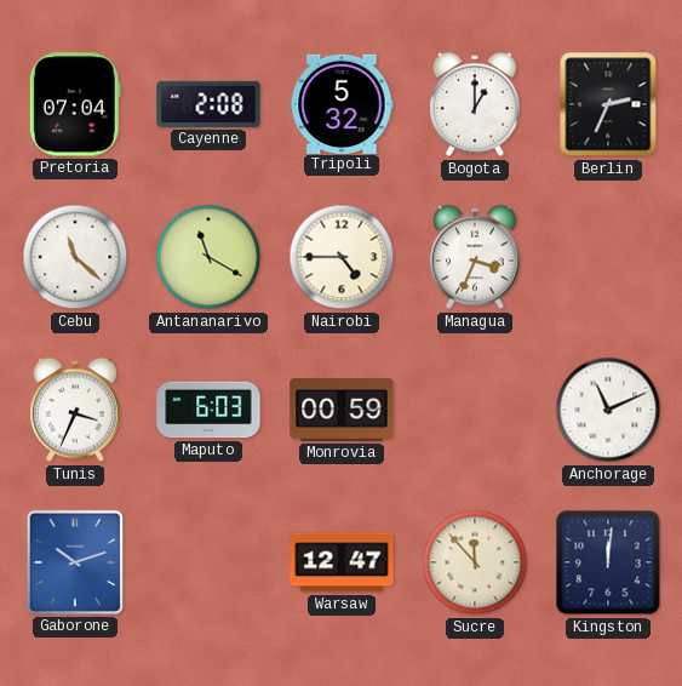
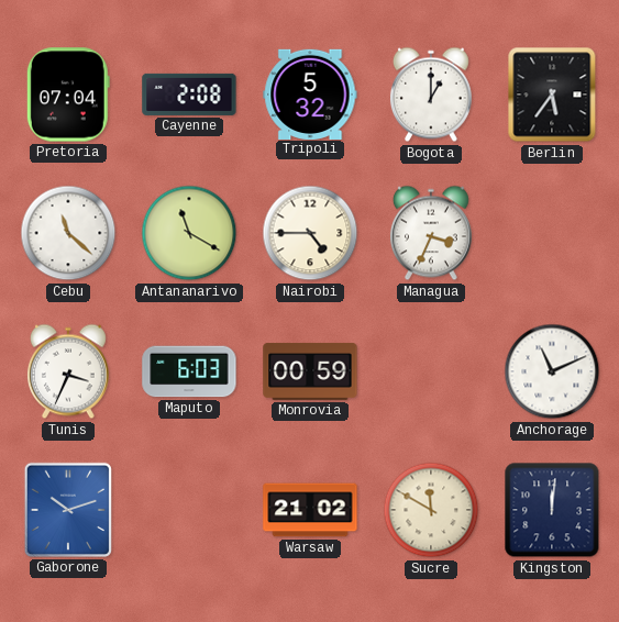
Berlin: 2:34 -> 5:36 (552, 95)
Warsaw: 12:47 -> 21:02 (310, 510)
Sucre: 11:53 -> 11:50 (431, 510)
